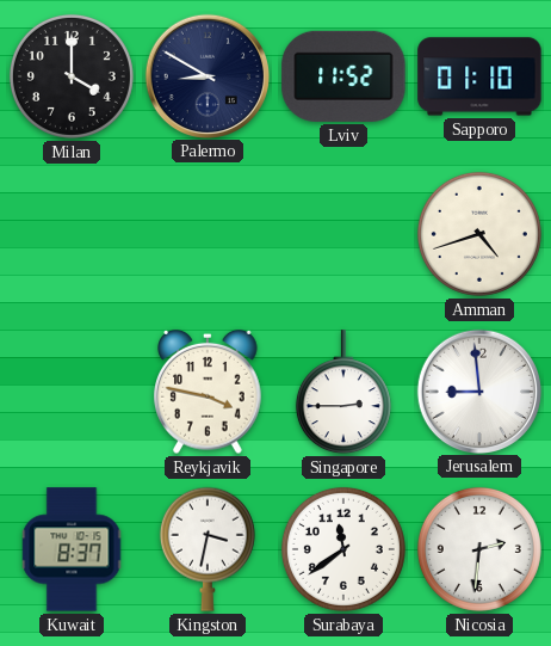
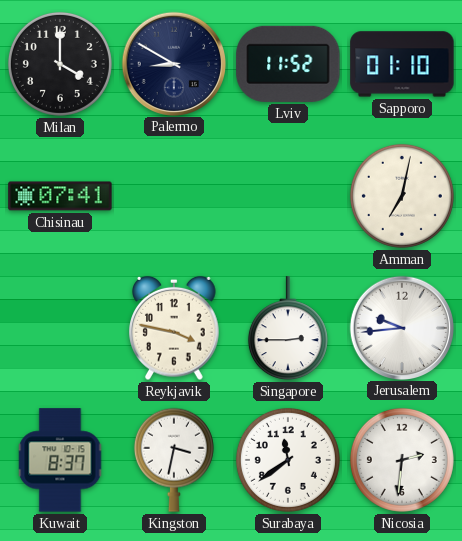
Chisinau: none -> 07:41 (60, 196)
Amman: 4:42 -> 7:02 (402, 196)
Jerusalem: 8:59 -> 9:44 (401, 327)
